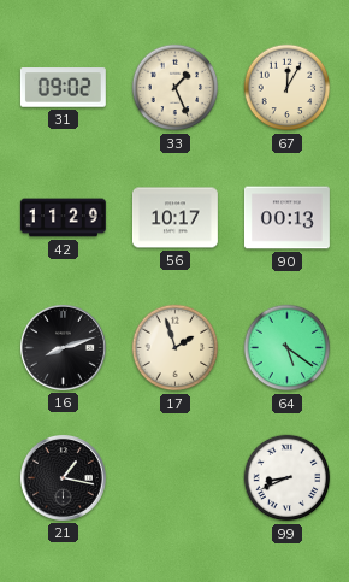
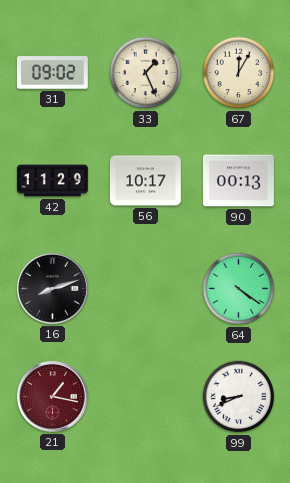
17: 1:57 -> none (176, 348)
64: 5:21 -> 4:21 (239, 289)
21 dial: black -> burgundy (52, 396)
